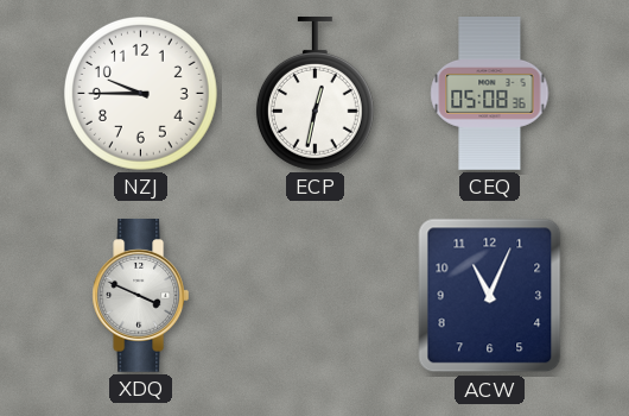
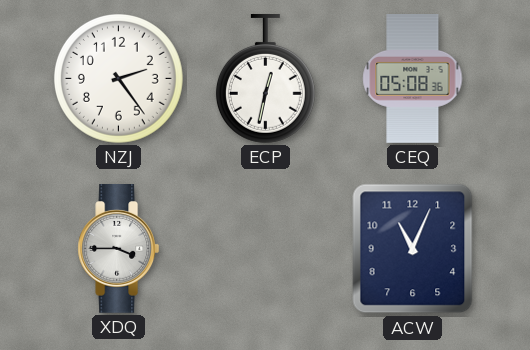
NZJ: 9:45 -> 2:24 (118, 78)
XDQ: 3:49 -> 3:45 (119, 249)
